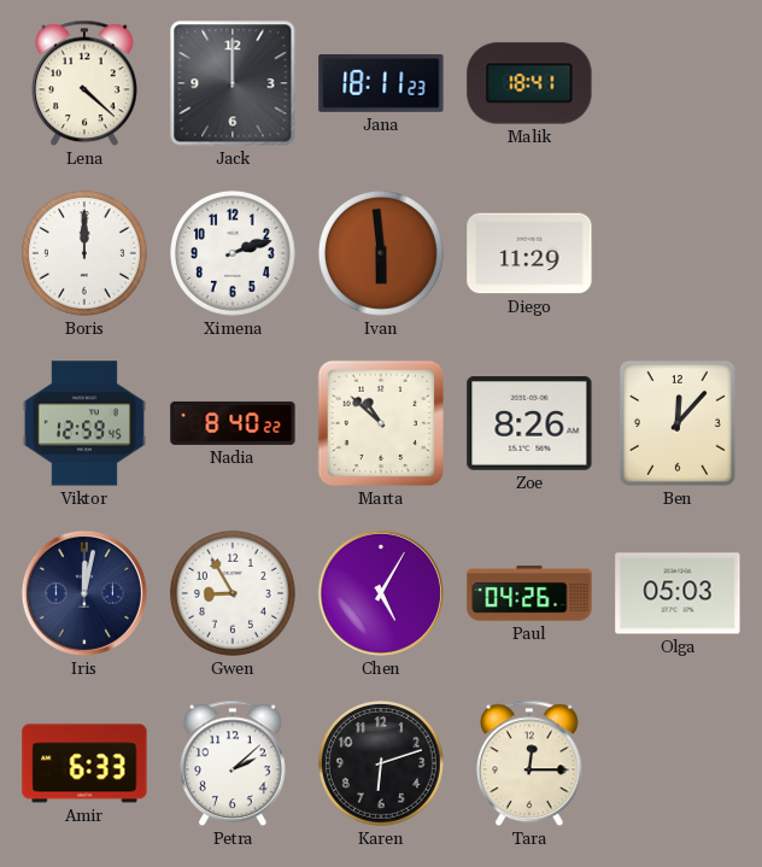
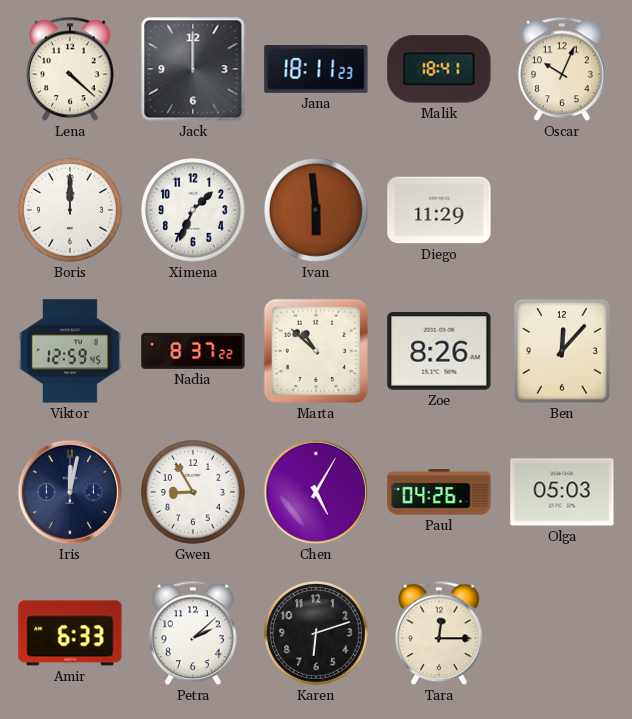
Oscar: none -> 10:04 (563, 69)
Ximena: 2:12 -> 1:34 (194, 211)
Nadia: 8:40 -> 8:37 (193, 351)
